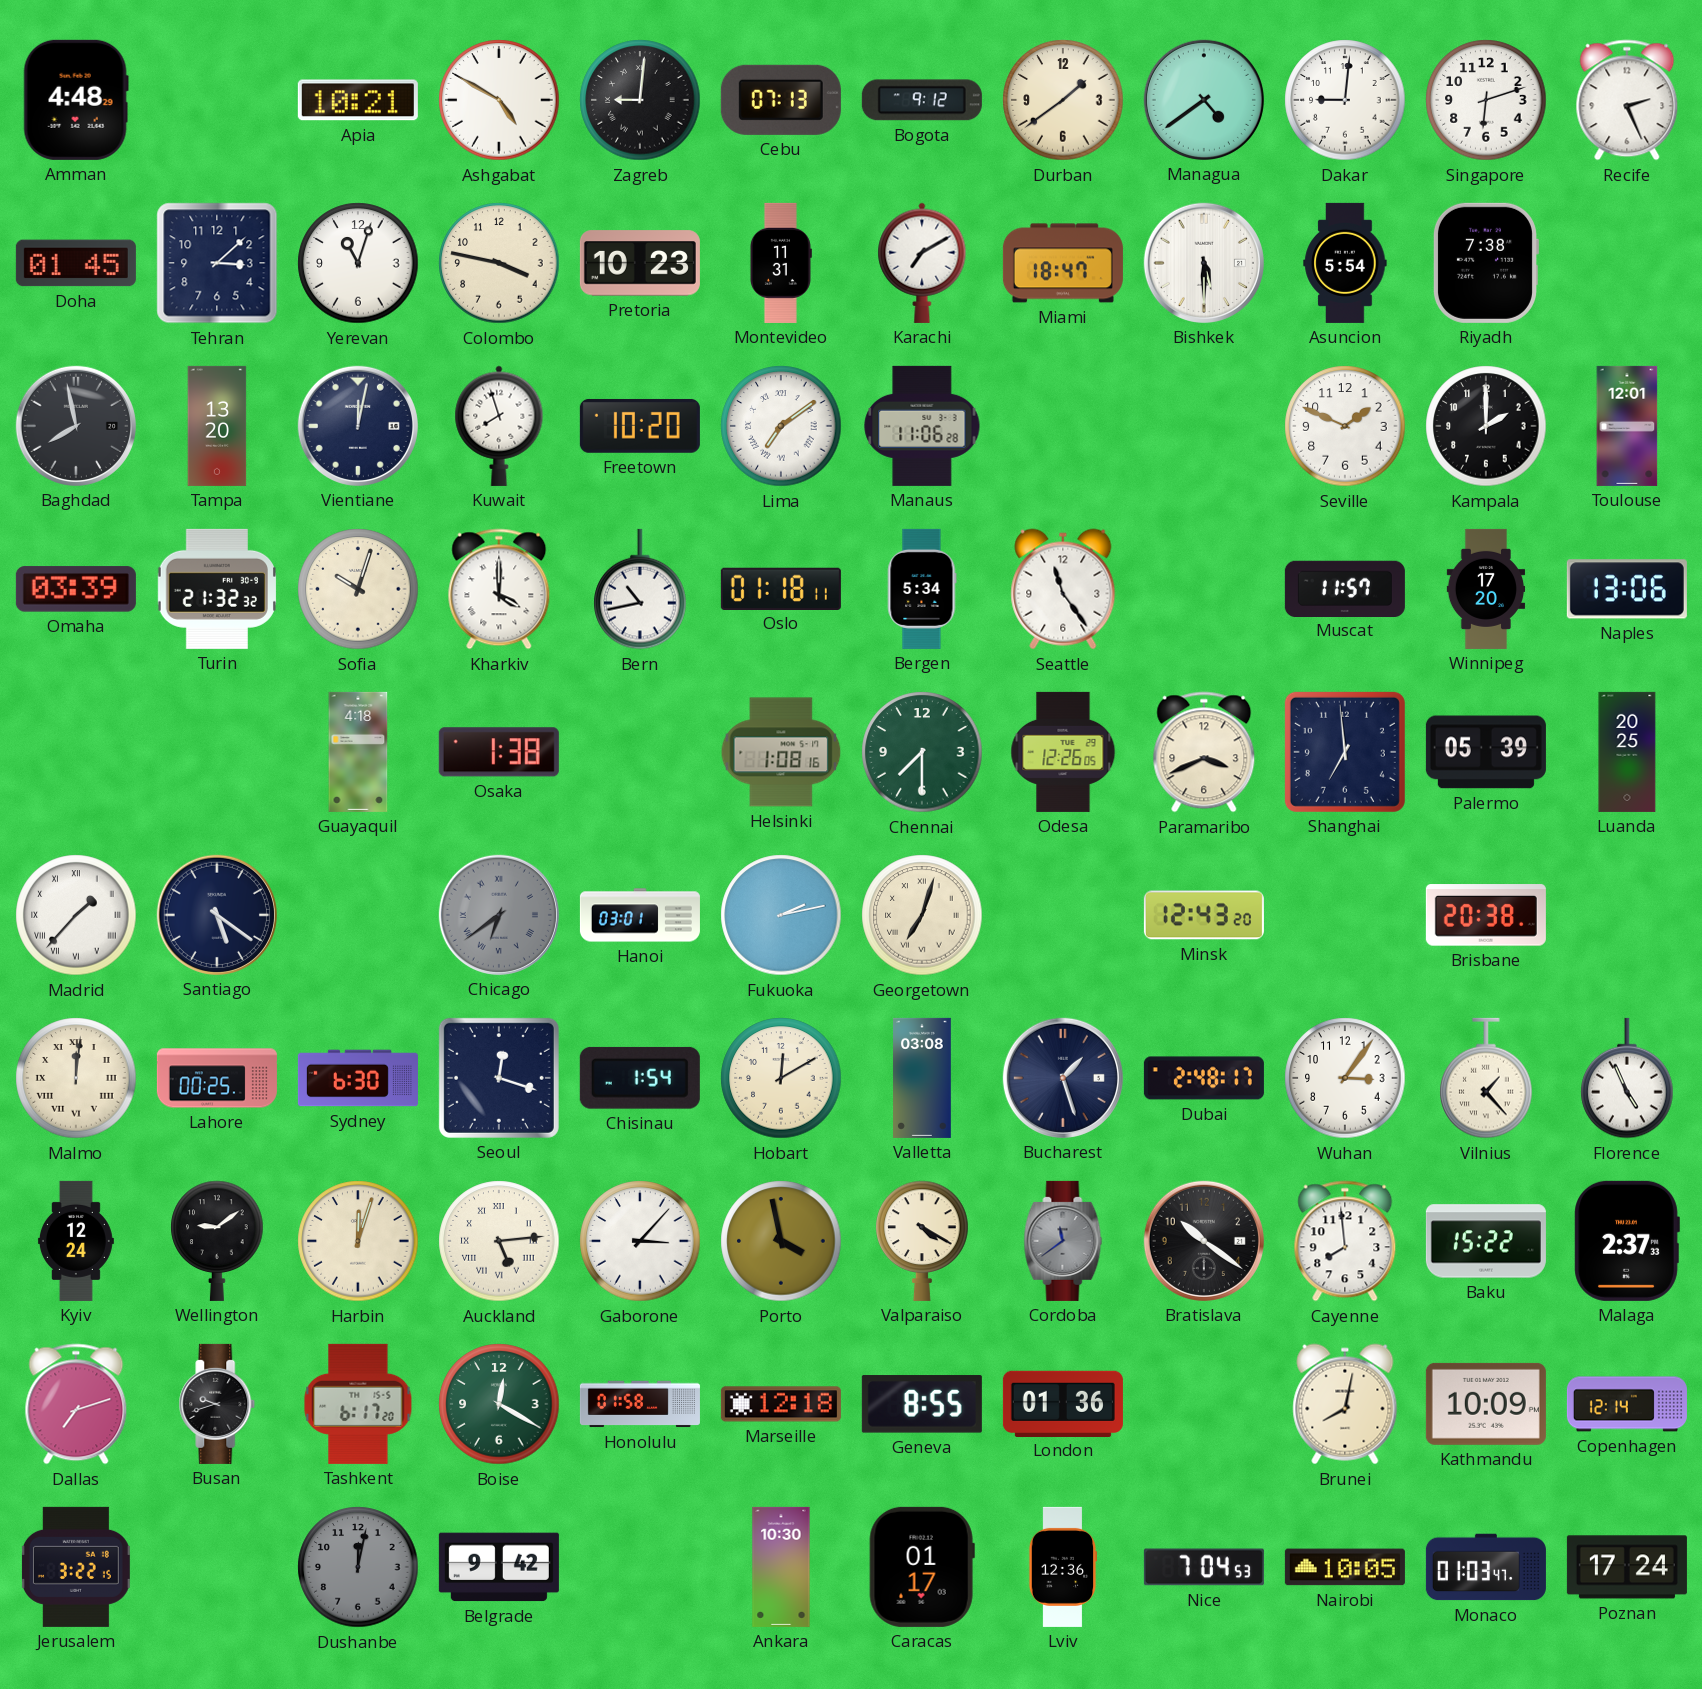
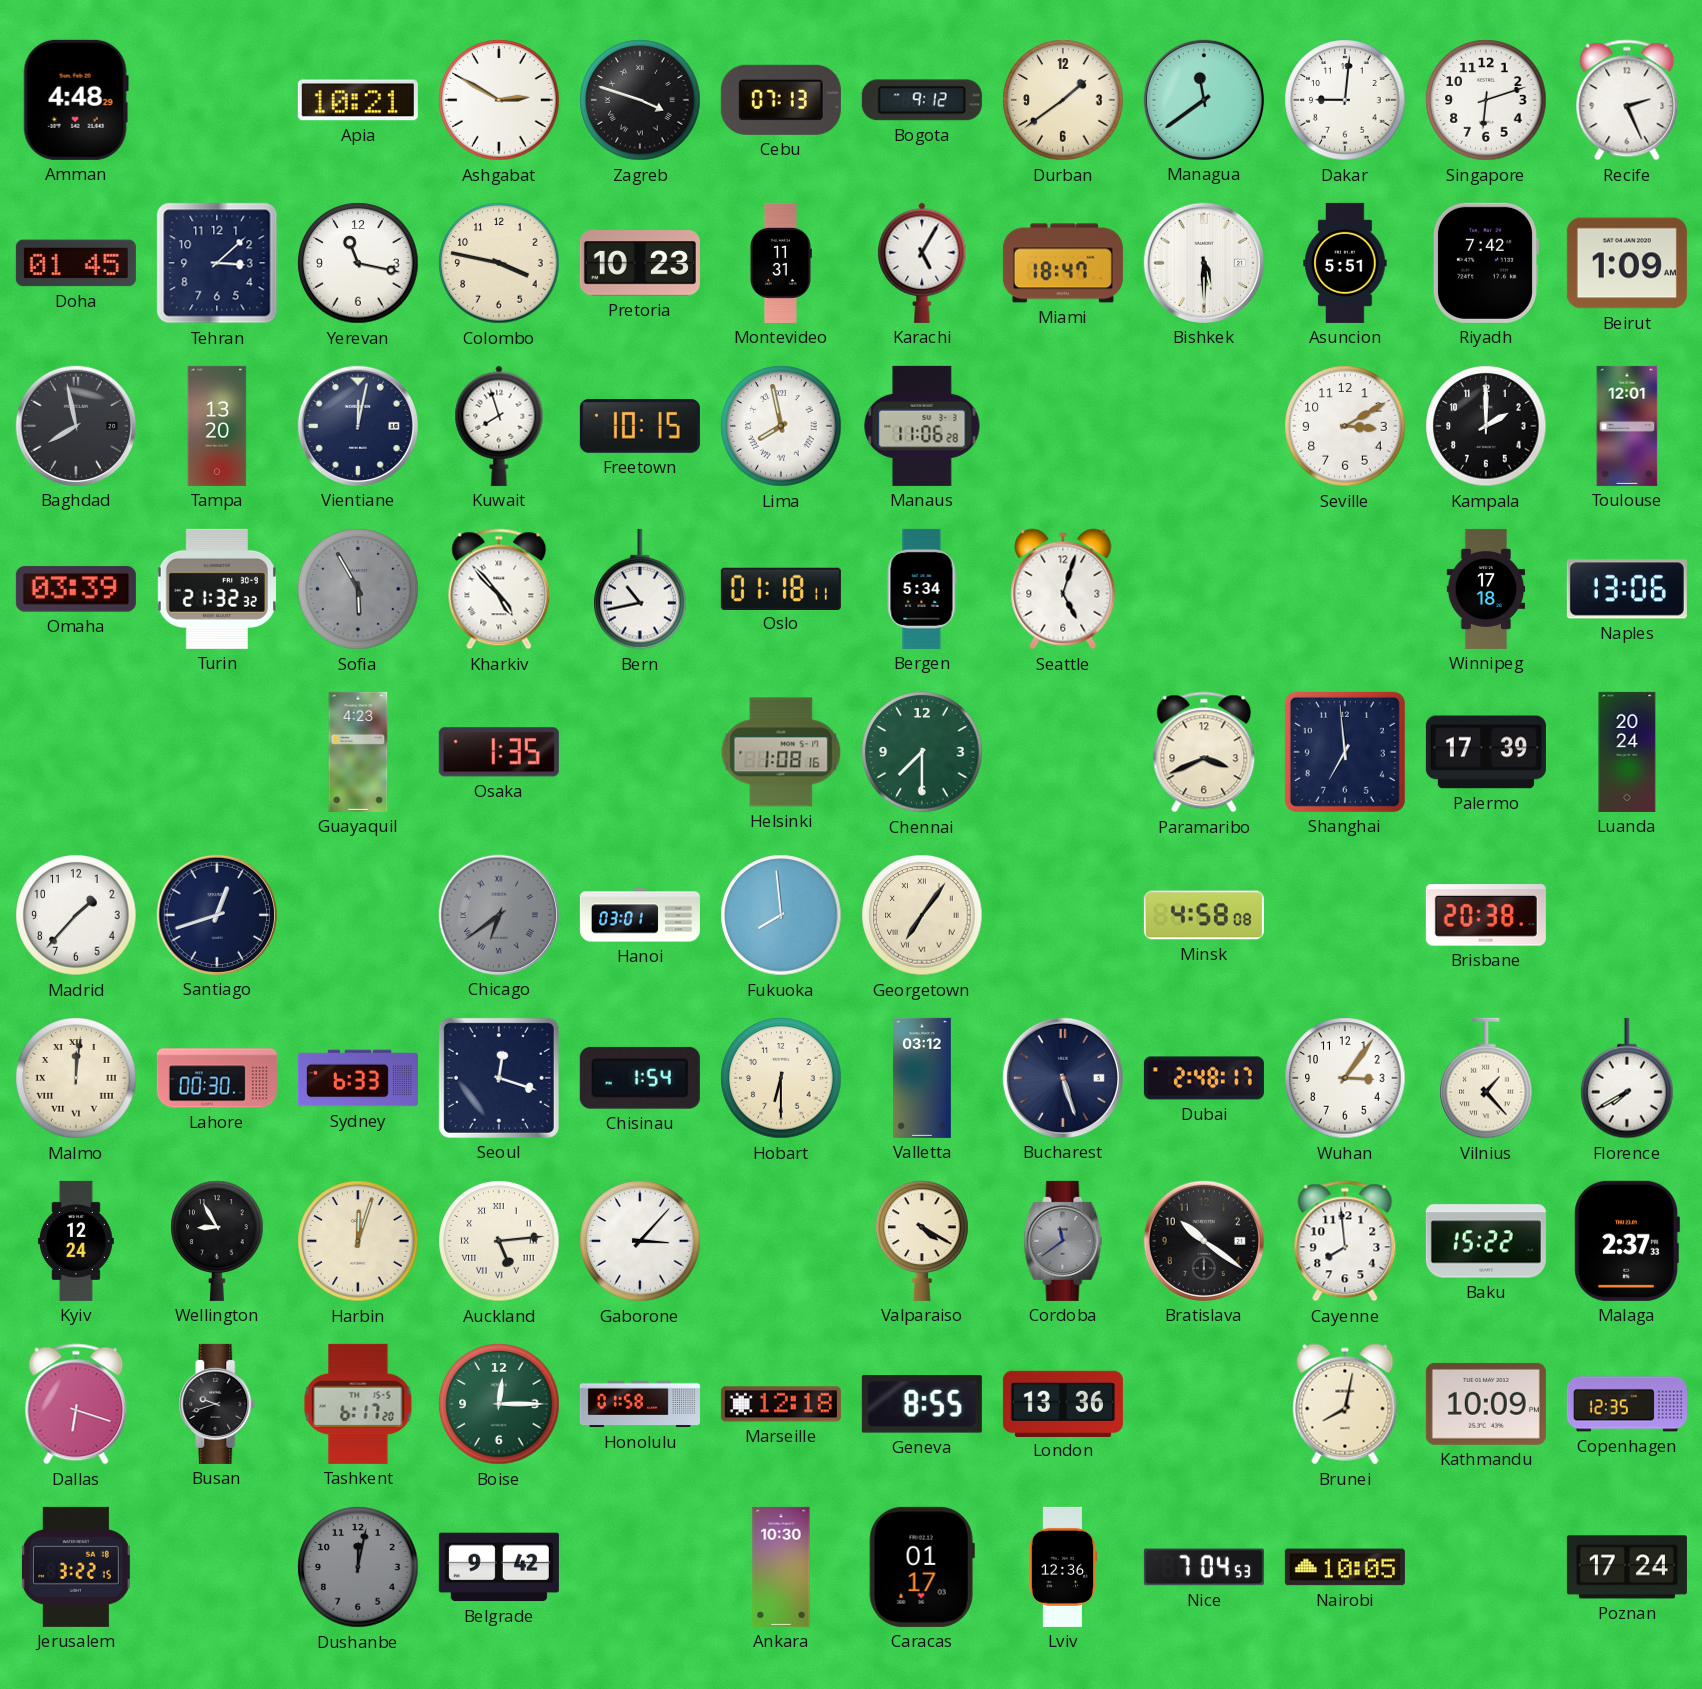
Ashgabat: 4:50 -> 2:50 (499, 100)
Zagreb: 9:01 -> 3:48 (640, 100)
Managua: 4:39 -> 11:39 (1204, 100)
Yerevan: 11:03 -> 11:17 (358, 263)
Karachi: 7:10 -> 5:05 (922, 263)
Asuncion: 5:54 -> 5:51 (1345, 263)
Riyadh: 7:38 -> 7:42 (1485, 263)
Beirut: none -> 1:09 (1627, 263)
Freetown: 10:20 -> 10:15 (640, 426)
Lima: 7:09 -> 7:58 (781, 426)
Seville: 1:49 -> 3:10 (1345, 426)
Sofia: 10:03 -> 5:55 (358, 589)
Sofia dial: cream -> grey (358, 589)
Kharkiv: 4:00 -> 4:53 (499, 589)
Seattle: 11:24 -> 5:03 (1063, 589)
Muscat: 11:57 -> none (1345, 588)
Winnipeg: 17:20 -> 17:18 (1486, 589)
Guayaquil: 4:18 -> 4:23 (358, 752)
Osaka: 1:38 -> 1:35 (499, 752)
Odesa: 12:26 -> none (1063, 752)
Palermo: 05:39 -> 17:39 (1486, 752)
Luanda: 20:25 -> 20:24 (1627, 752)
Madrid numerals: Roman -> Arabic (76, 915)
Santiago: 5:21 -> 12:42 (217, 915)
Fukuoka: 2:13 -> 7:59 (781, 915)
Georgetown: 7:03 -> 7:06 (922, 915)
Minsk: 12:43 -> 4:58 (1204, 915)
Lahore: 00:25 -> 00:30 (217, 1078)
Sydney: 6:30 -> 6:33 (358, 1078)
Hobart: 12:10 -> 6:30 (781, 1078)
Valletta: 03:08 -> 03:12 (923, 1078)
Bucharest: 1:27 -> 5:27 (1063, 1078)
Florence: 4:56 -> 7:40 (1627, 1078)
Wellington: 9:09 -> 8:55 (217, 1241)
Porto: 3:58 -> none (781, 1241)
Dallas: 7:12 -> 6:18 (76, 1404)
Boise: 12:20 -> 12:15 (499, 1404)
London: 01:36 -> 13:36 (1063, 1403)
Copenhagen: 12:14 -> 12:35 (1627, 1404)
Monaco: 01:03 -> none (1486, 1567)
